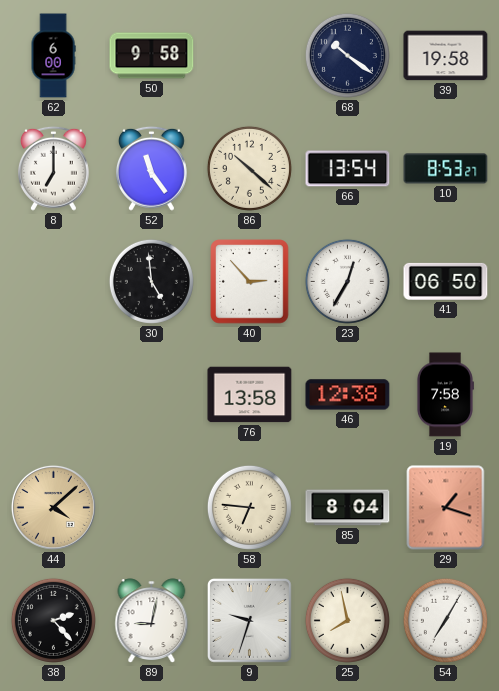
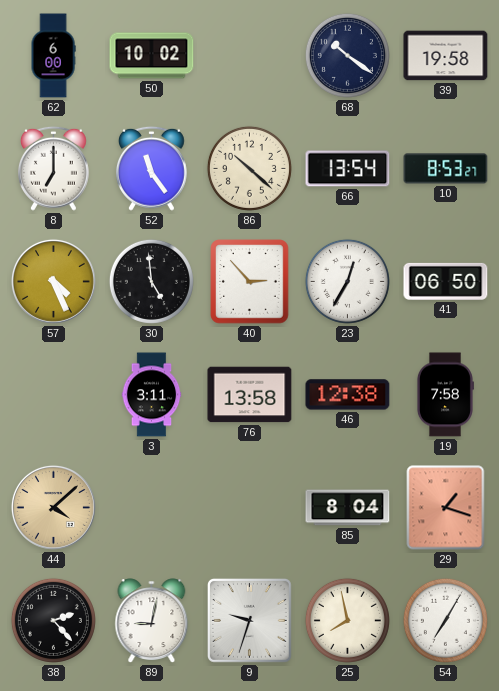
50: 9:58 -> 10:02 (152, 56)
57: none -> 4:26 (53, 281)
3: none -> 3:11 (152, 395)
58: 6:46 -> none (249, 507)
